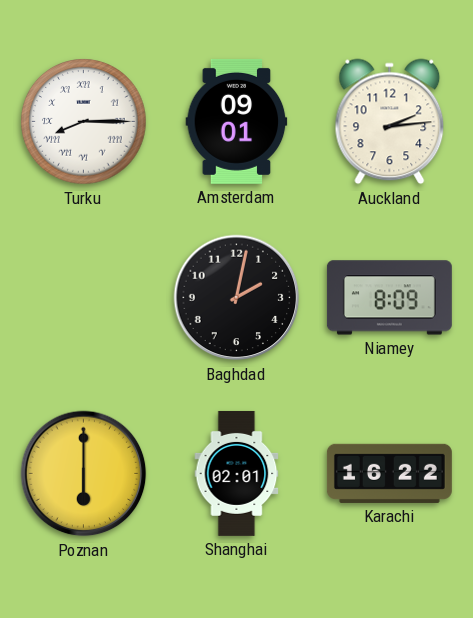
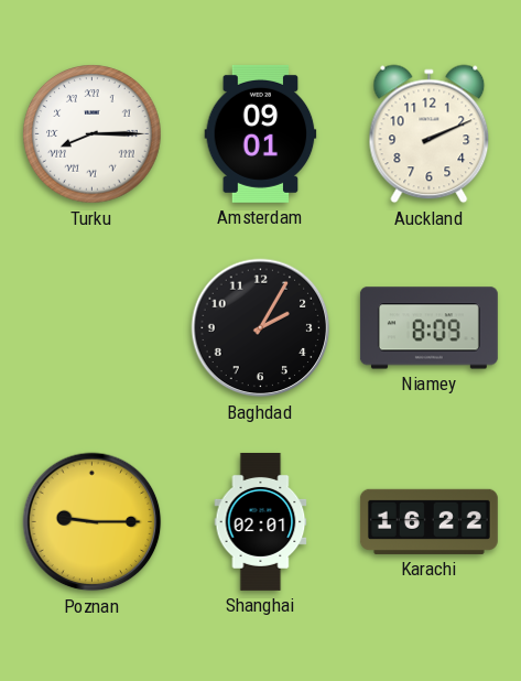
Auckland: 2:14 -> 2:11 (430, 134)
Baghdad: 2:02 -> 2:05 (261, 328)
Poznan: 6:00 -> 9:15 (93, 522)
